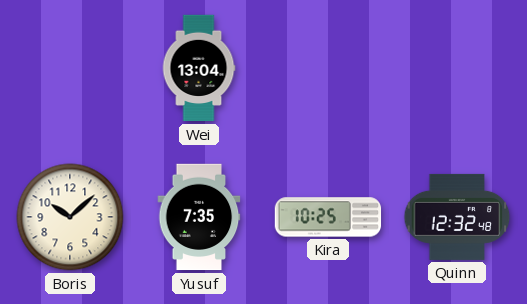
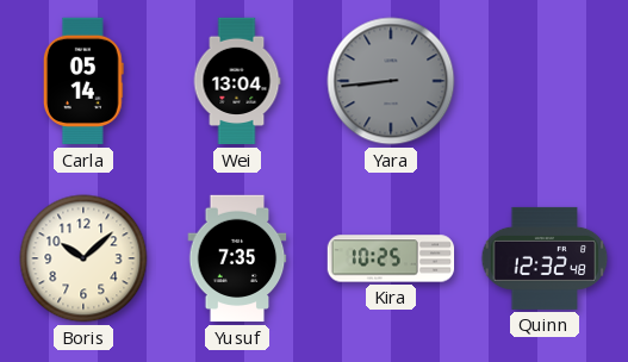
Carla: none -> 05:14 (83, 81)
Yara: none -> 8:44 (391, 81)
